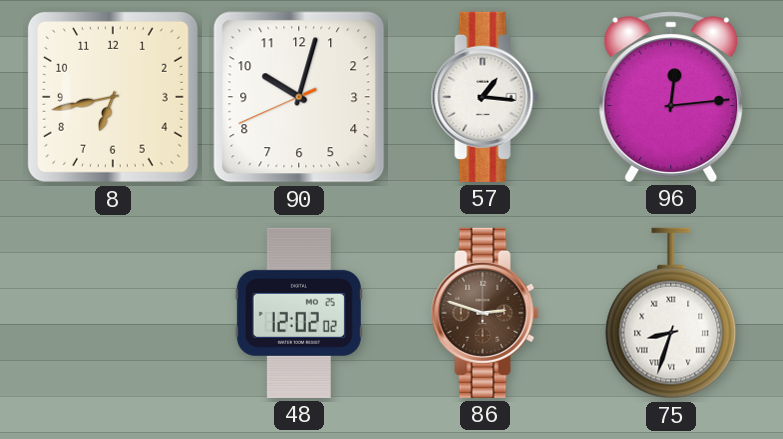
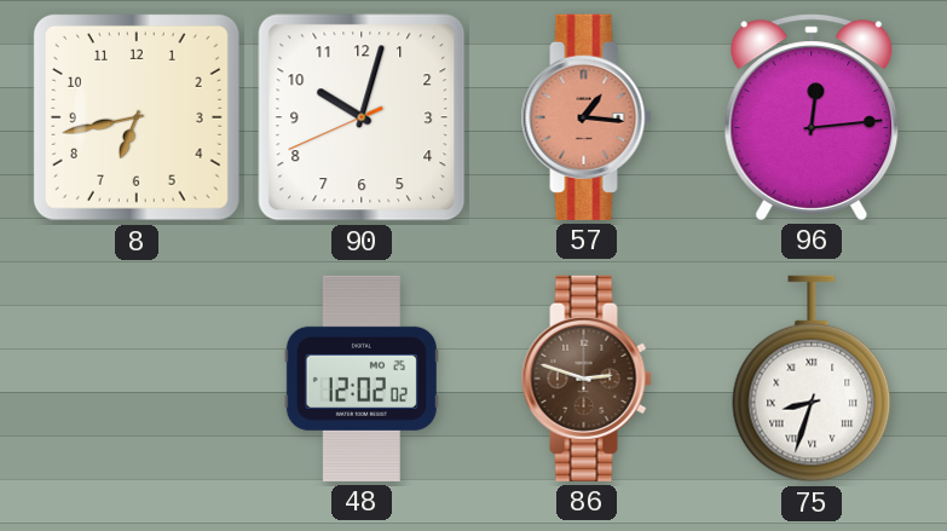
57 dial: white -> salmon (587, 117)
